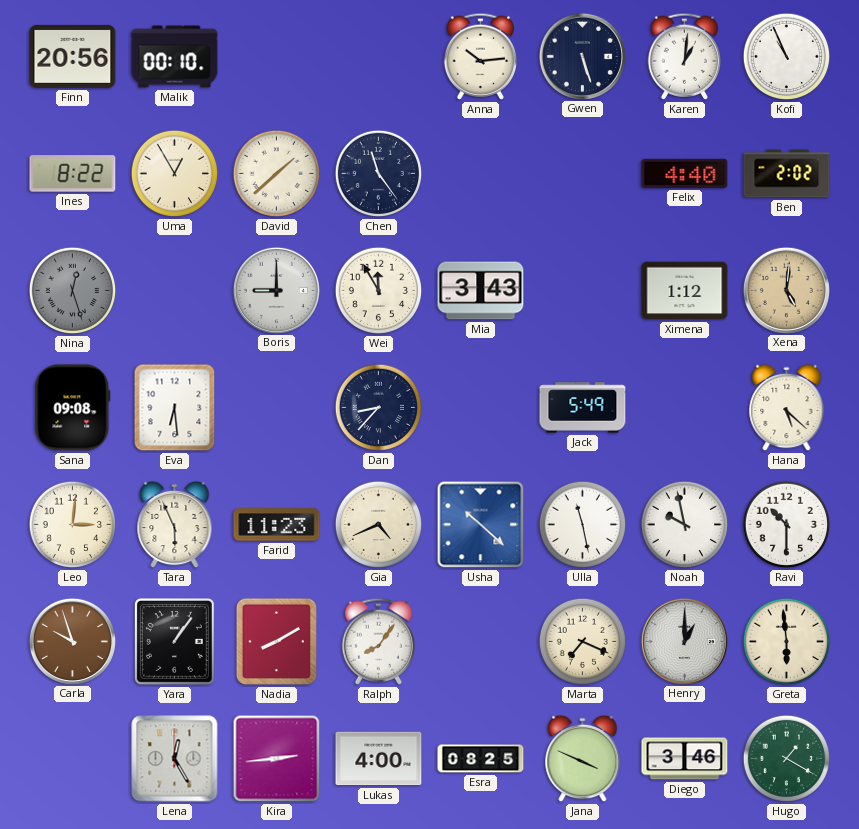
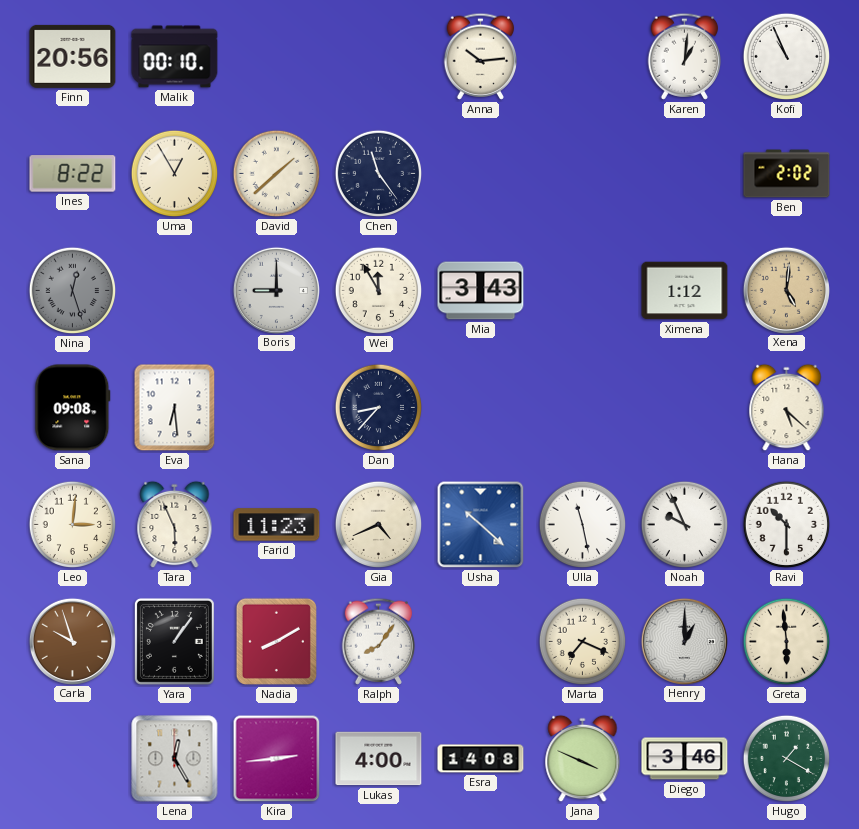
Gwen: 5:27 -> none (582, 56)
Felix: 4:40 -> none (685, 173)
Jack: 5:49 -> none (583, 408)
Noah: 9:58 -> 9:56 (685, 525)
Esra: 08:25 -> 14:08 (481, 759)
